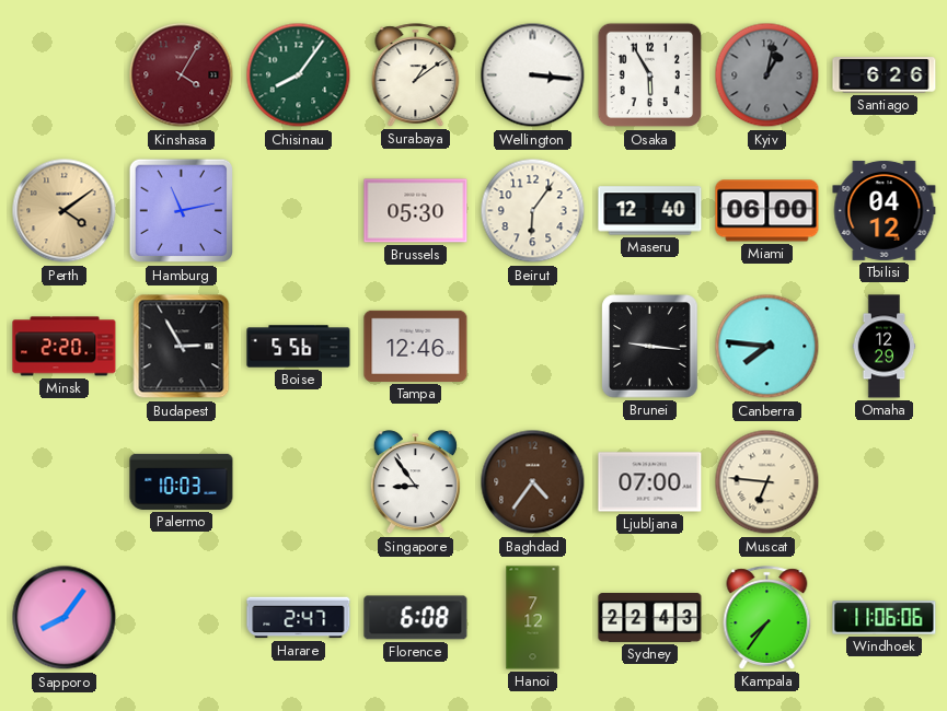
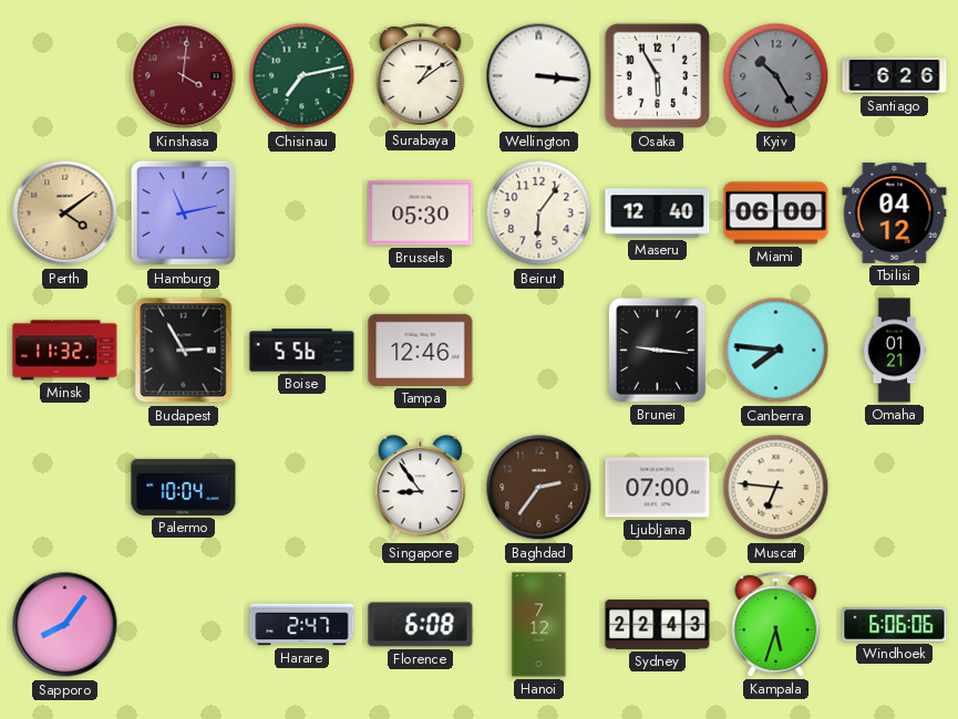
Kinshasa: 4:05 -> 4:01 (184, 76)
Chisinau: 8:06 -> 7:13 (302, 76)
Kyiv: 1:02 -> 10:25 (776, 76)
Minsk: 2:20 -> 11:32 (65, 351)
Omaha: 12:29 -> 01:21 (895, 351)
Palermo: 10:03 -> 10:04 (184, 487)
Baghdad: 4:36 -> 2:36 (539, 488)
Kampala: 7:36 -> 5:33 (776, 625)
Windhoek: 11:06 -> 6:06 (895, 625)
